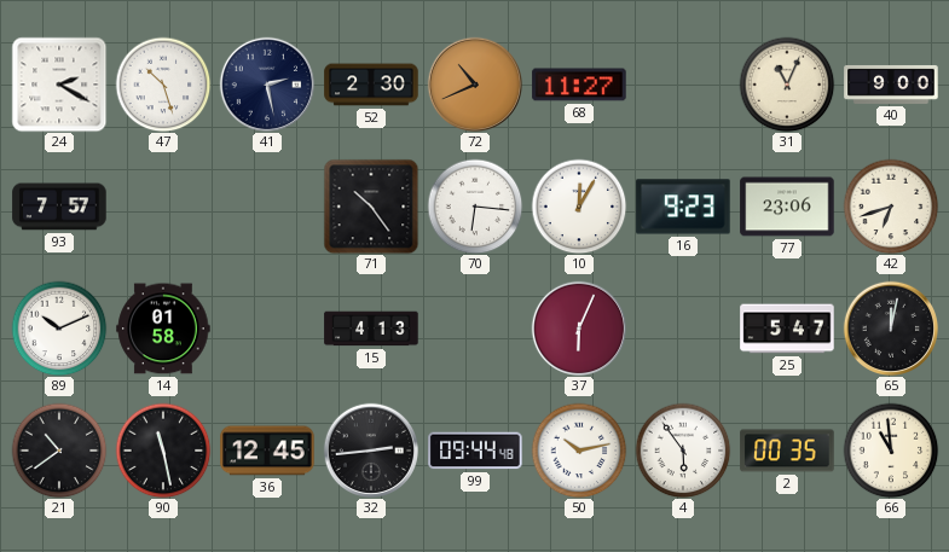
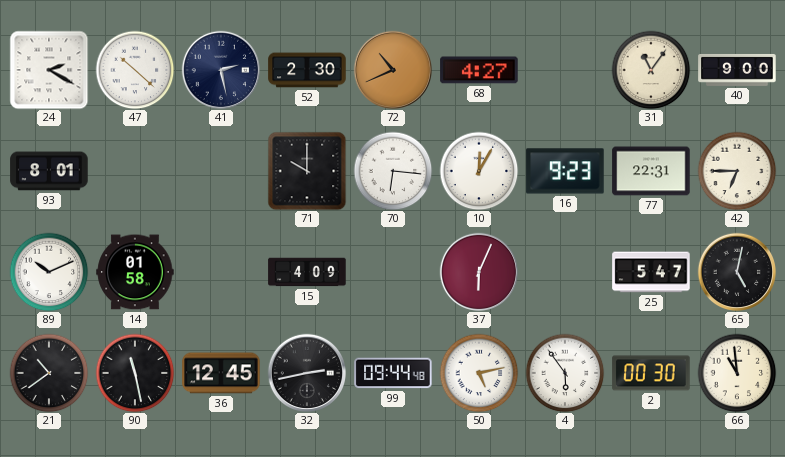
47: 10:27 -> 10:22 (135, 70)
68: 11:27 -> 4:27 (479, 70)
31: 11:04 -> 11:06 (651, 70)
93: 7:57 -> 8:01 (49, 171)
71: 10:24 -> 10:00 (307, 171)
77: 23:06 -> 22:31 (651, 171)
42: 6:42 -> 6:45 (737, 171)
15: 4:13 -> 4:09 (307, 272)
65: 12:02 -> 5:02 (736, 271)
32: 2:44 -> 2:43 (306, 372)
50: 10:13 -> 5:13 (479, 373)
2: 00:35 -> 00:30 (651, 373)
